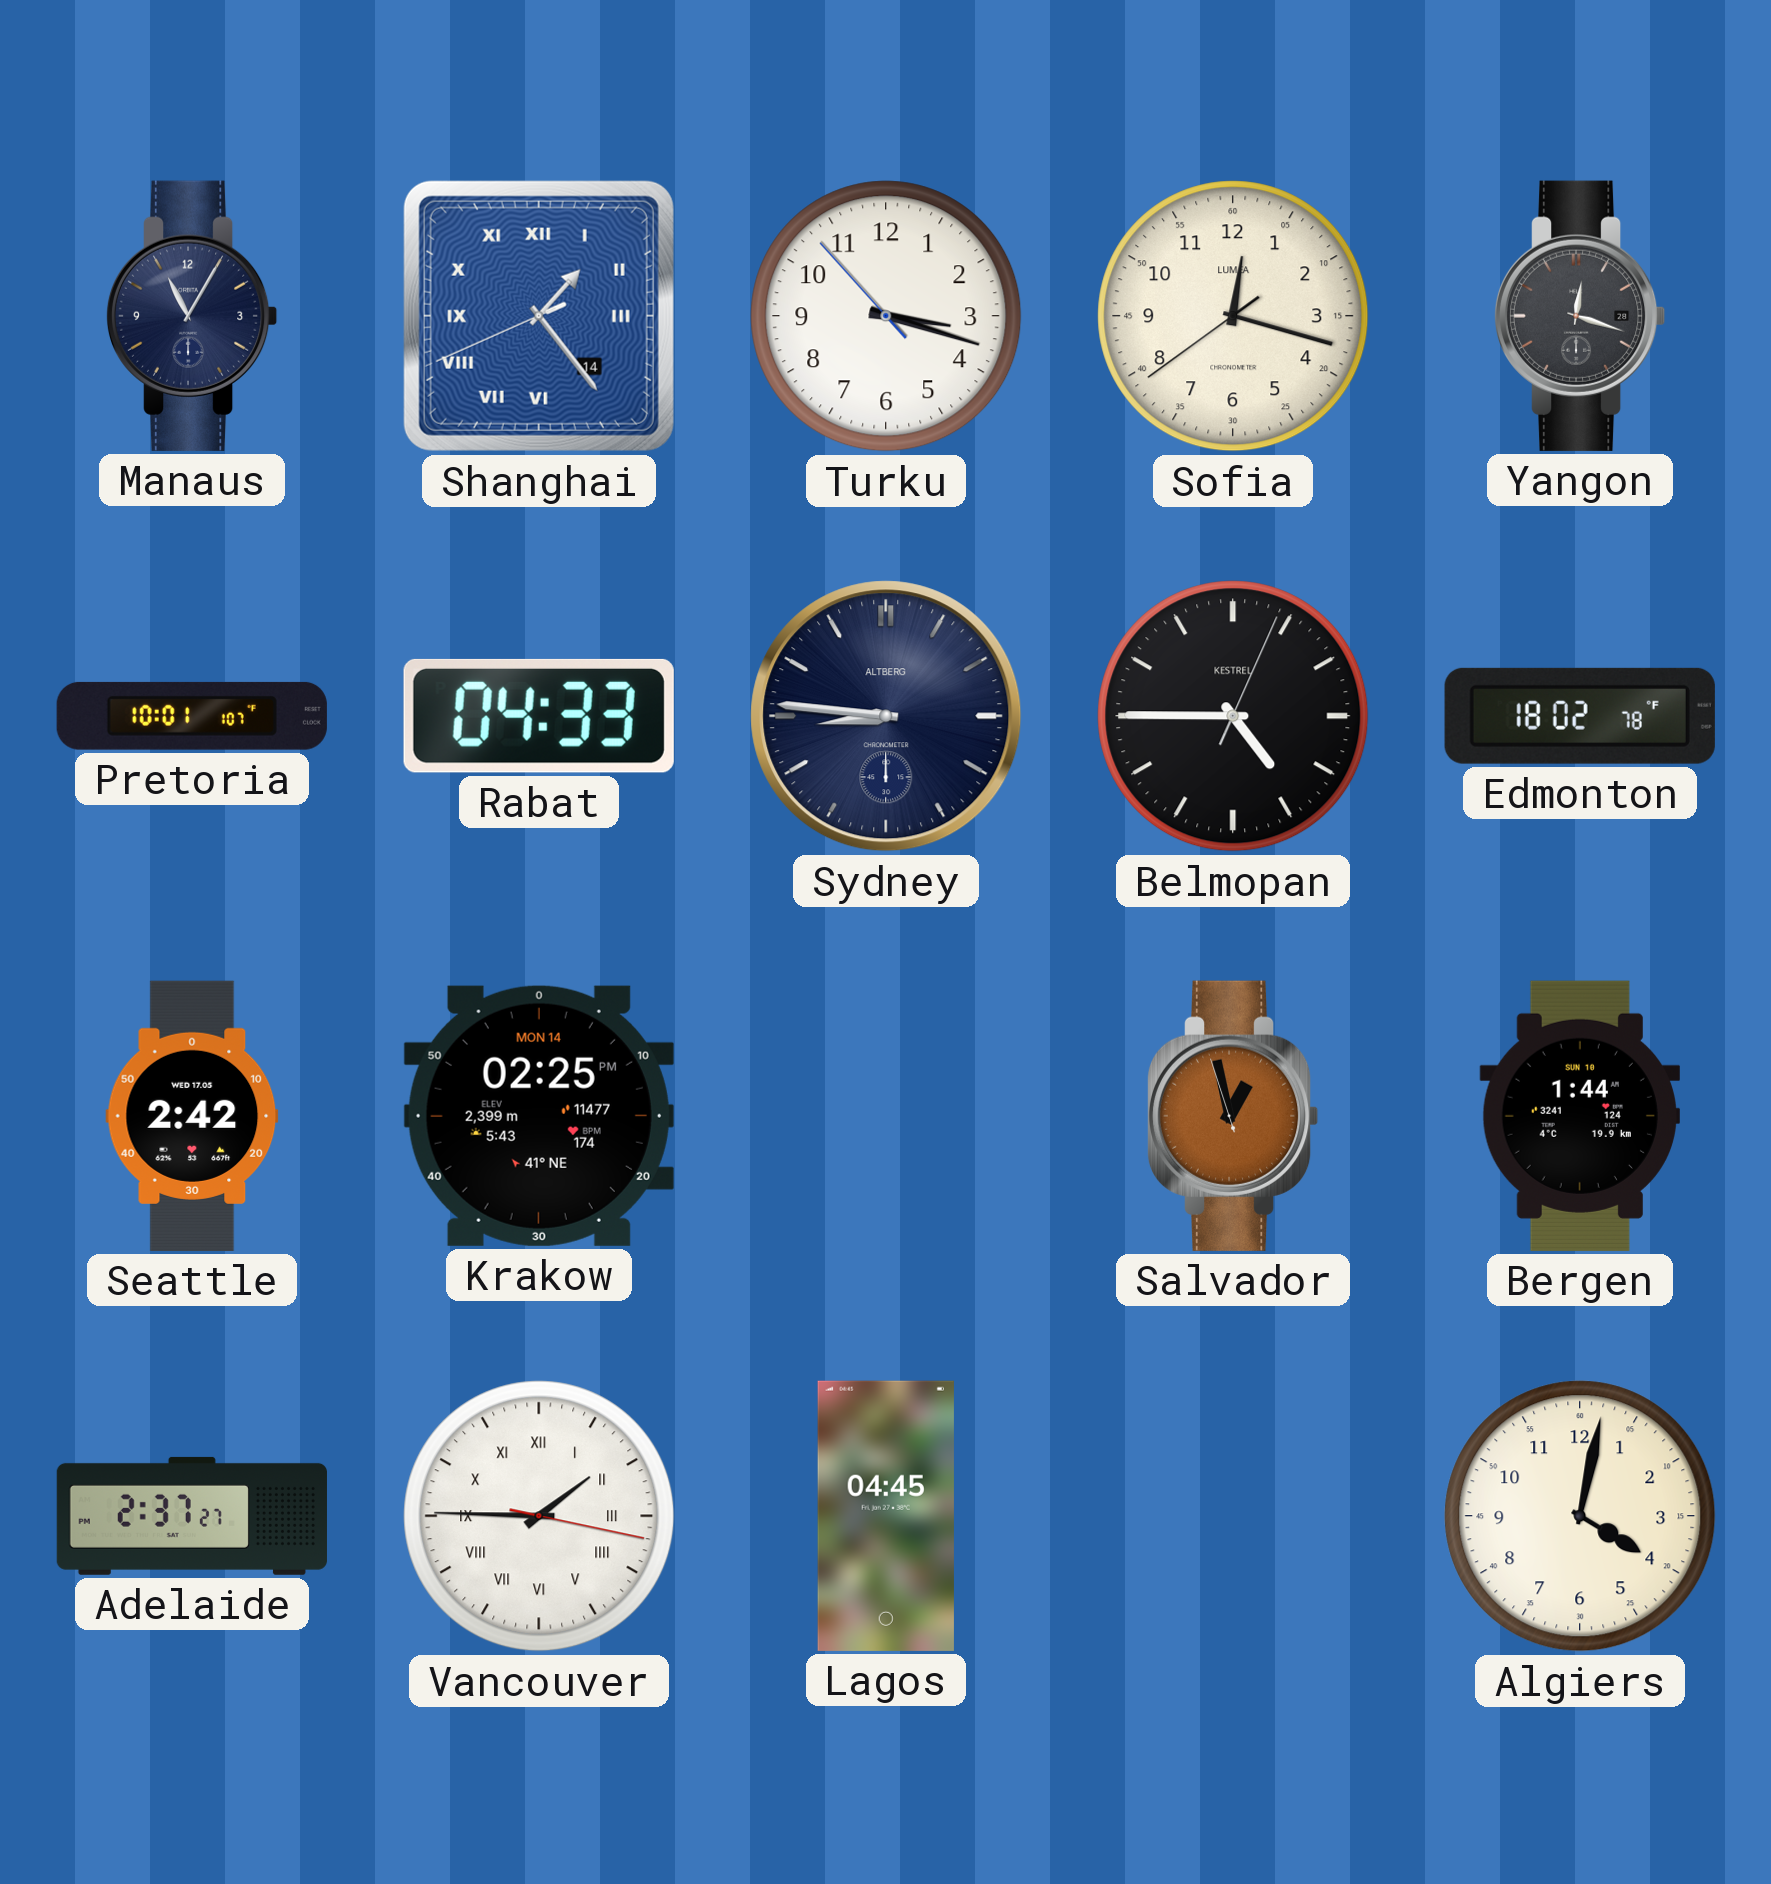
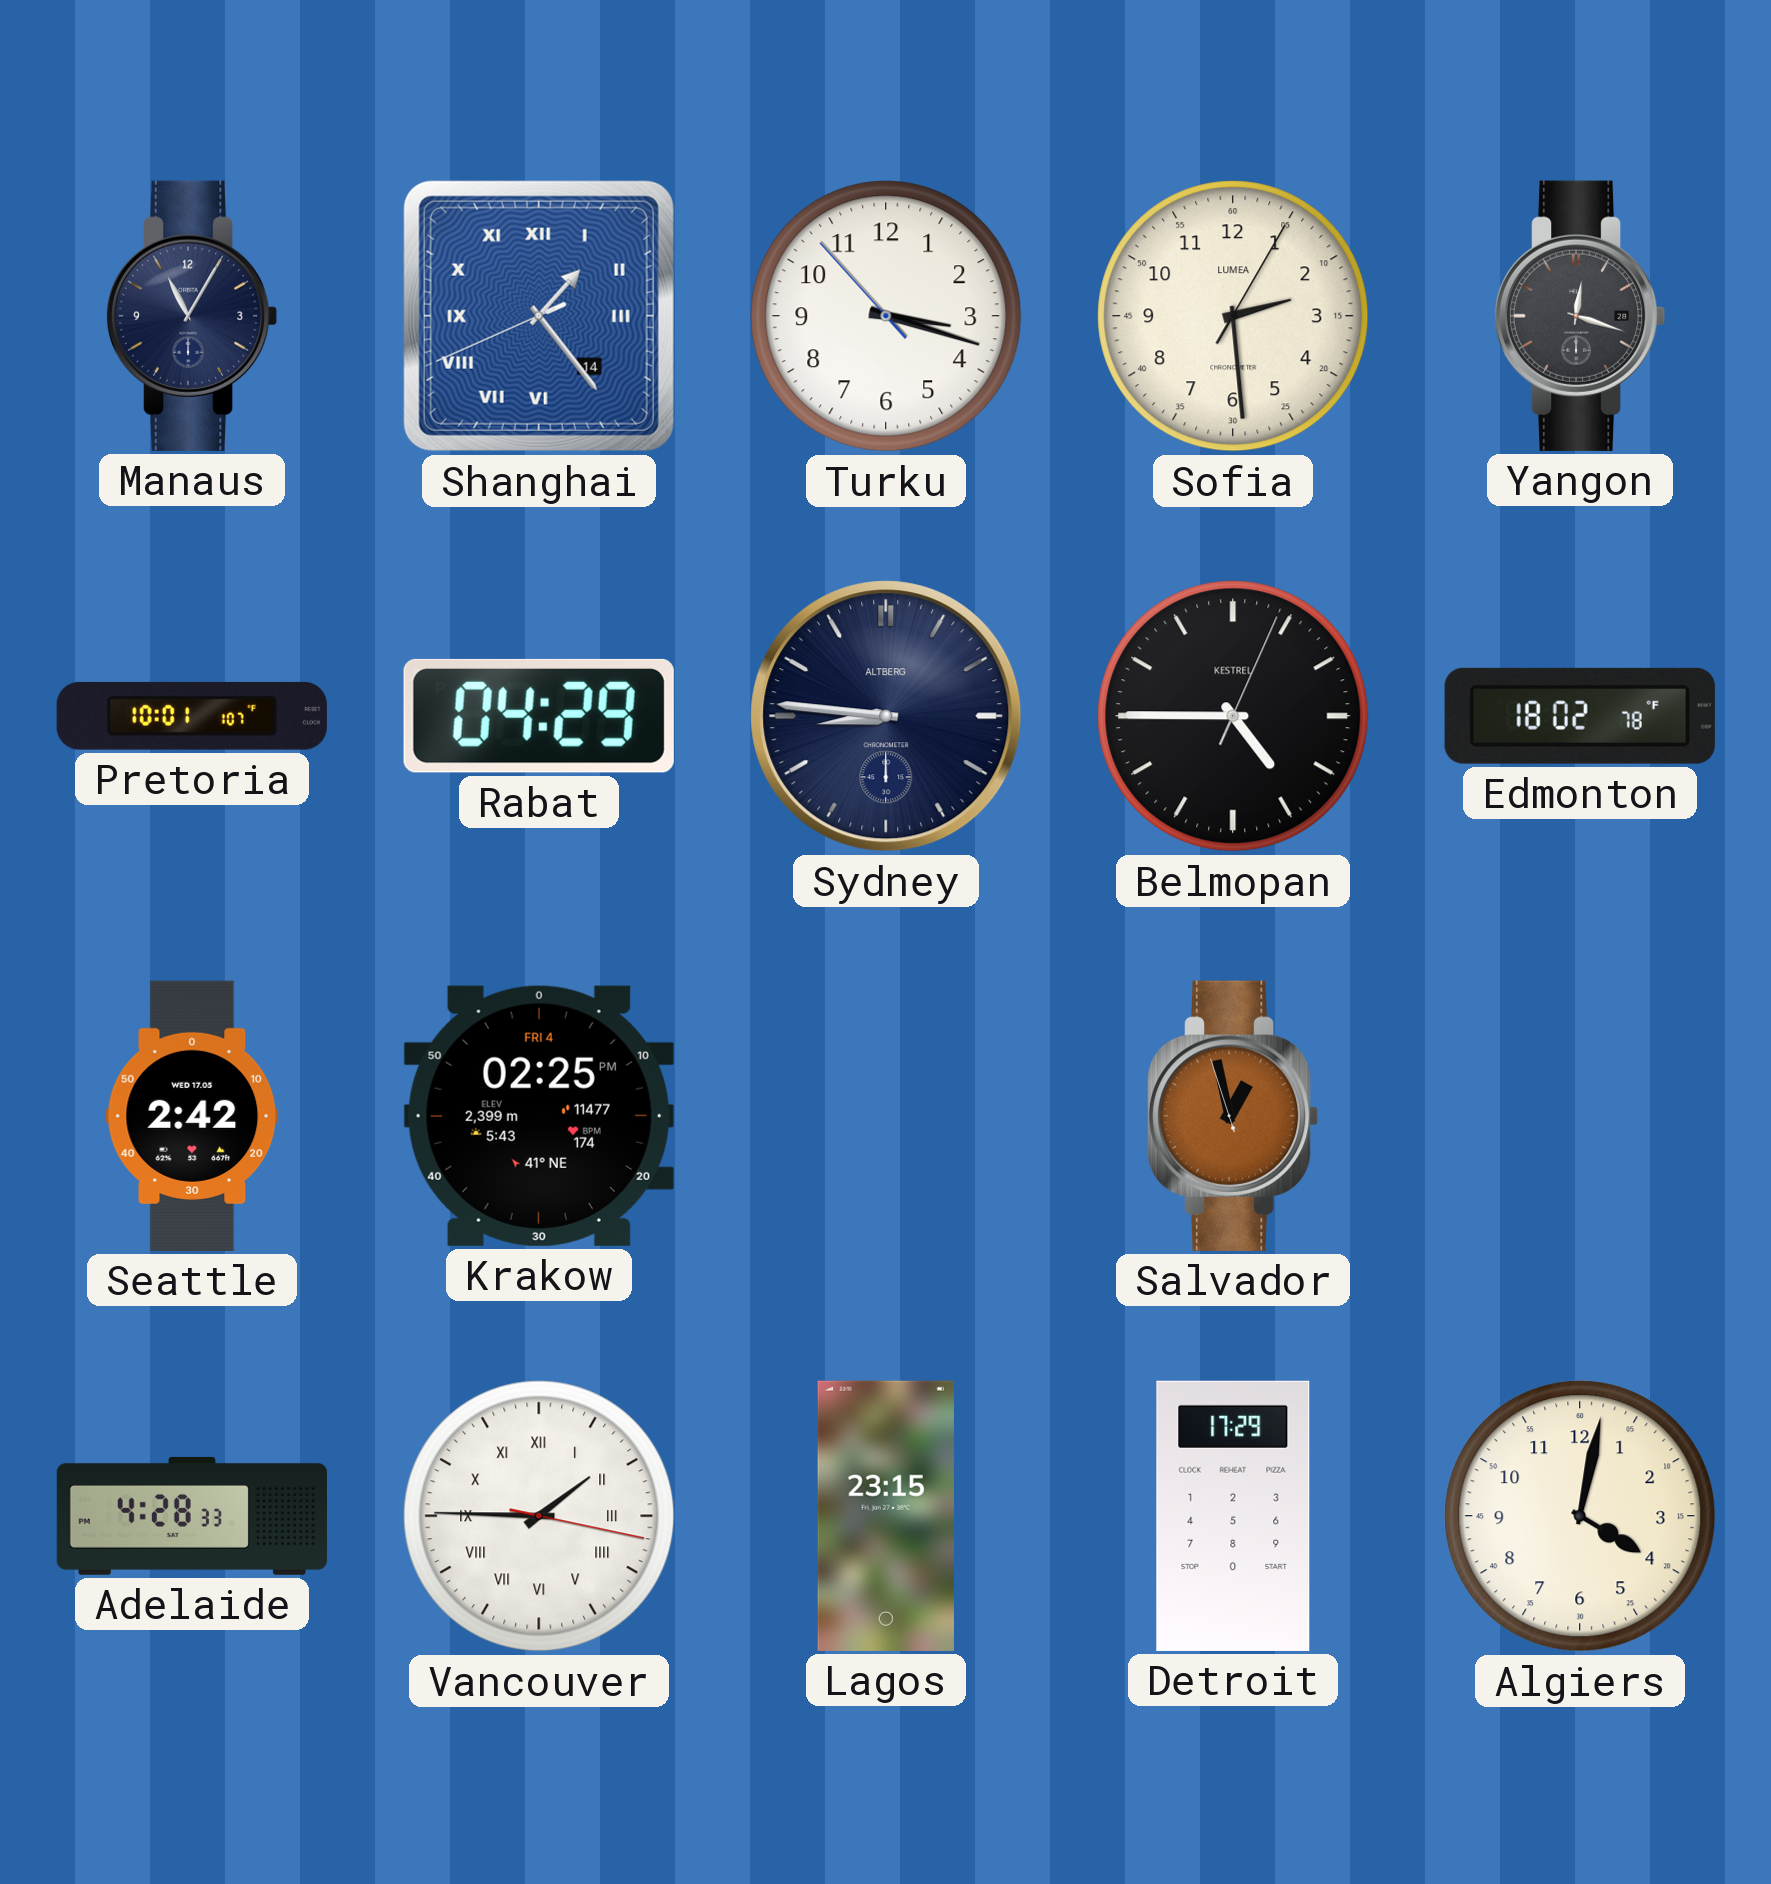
Sofia: 12:17 -> 2:29 (1233, 316)
Rabat: 04:33 -> 04:29 (539, 716)
Krakow date: MON 14 -> FRI 4 (539, 1116)
Bergen: 1:44 -> none (1579, 1116)
Adelaide: 2:37 -> 4:28 (192, 1516)
Lagos: 04:45 -> 23:15 (886, 1516)
Detroit: none -> 17:29 (1233, 1516)
